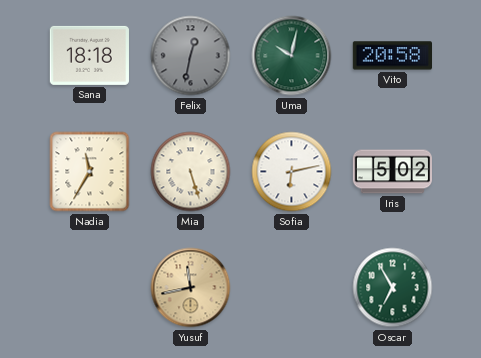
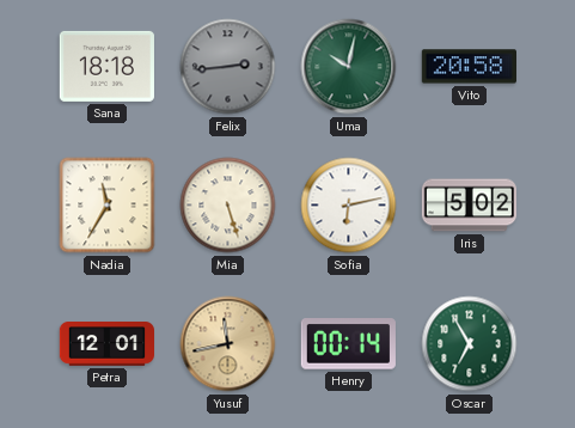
Felix: 12:32 -> 2:44 (228, 67)
Petra: none -> 12:01 (106, 344)
Henry: none -> 00:14 (348, 344)
